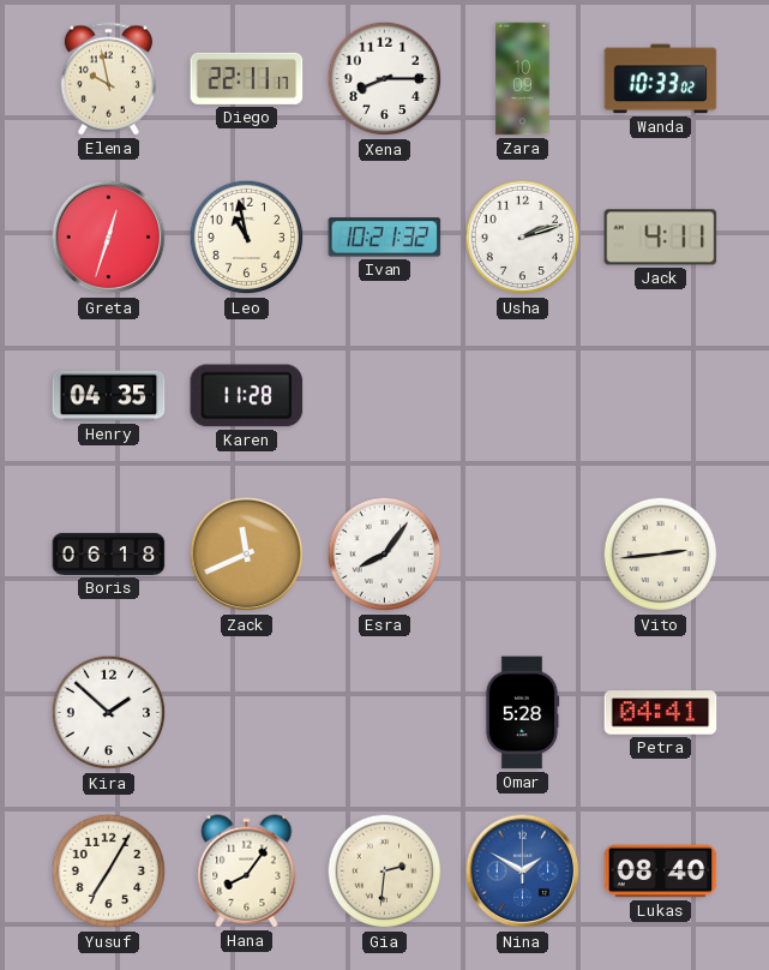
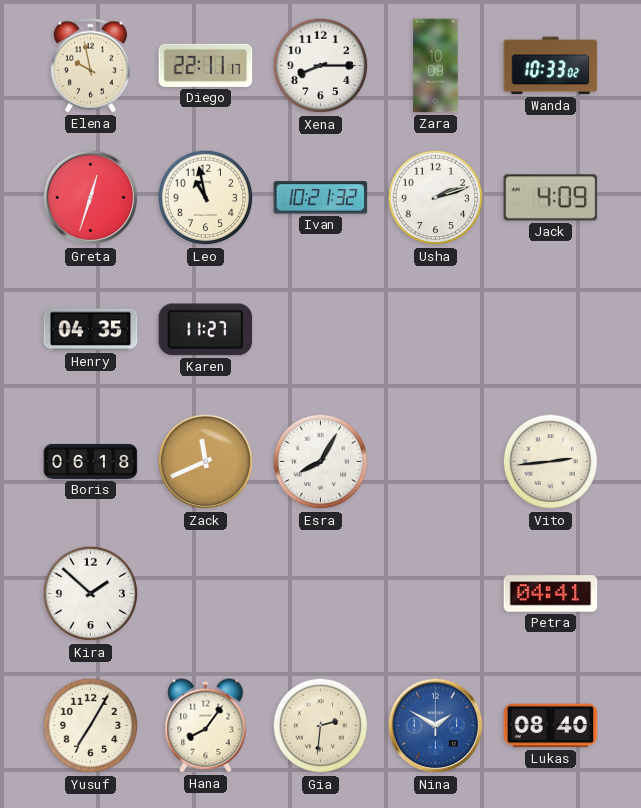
Jack: 4:11 -> 4:09 (551, 198)
Karen: 11:28 -> 11:27 (206, 330)
Esra: 8:06 -> 8:05 (321, 462)
Omar: 5:28 -> none (522, 713)
